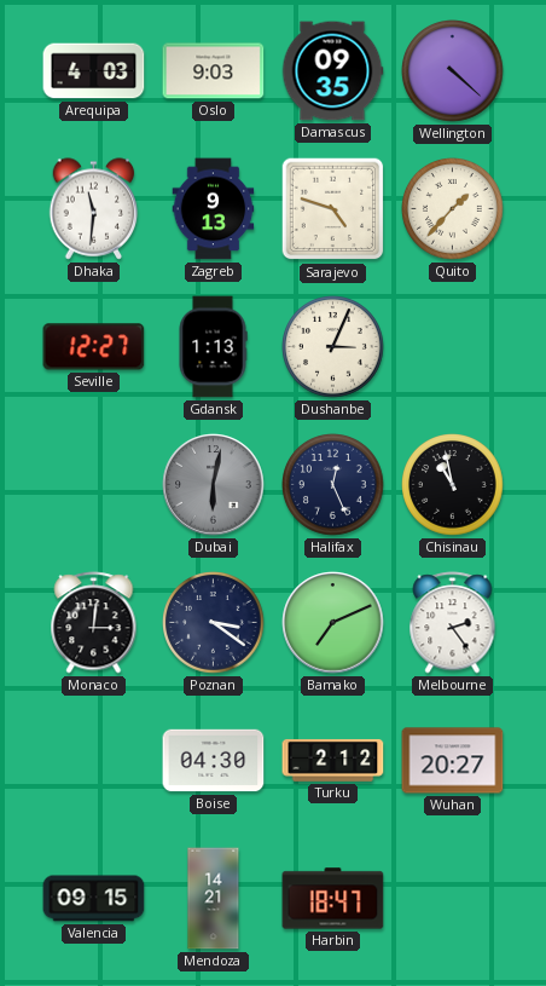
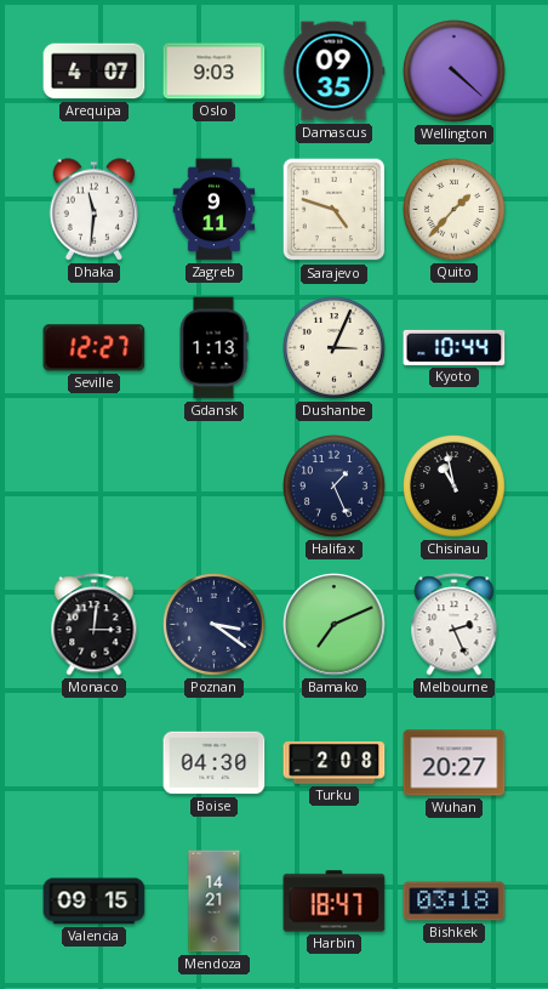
Arequipa: 4:03 -> 4:07 (95, 72)
Zagreb: 9:13 -> 9:11 (215, 210)
Kyoto: none -> 10:44 (455, 347)
Dubai: 6:02 -> none (214, 485)
Halifax: 12:26 -> 1:26 (335, 487)
Melbourne: 2:24 -> 2:26 (455, 625)
Turku: 2:12 -> 2:08 (335, 762)
Bishkek: none -> 03:18 (455, 902)
